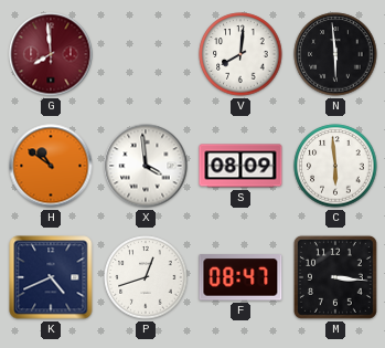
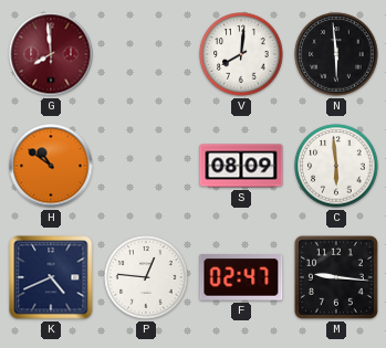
X: 3:59 -> none (146, 166)
P: 12:42 -> 12:46 (146, 277)
F: 08:47 -> 02:47 (241, 277)
M: 3:16 -> 9:16 (336, 277)
